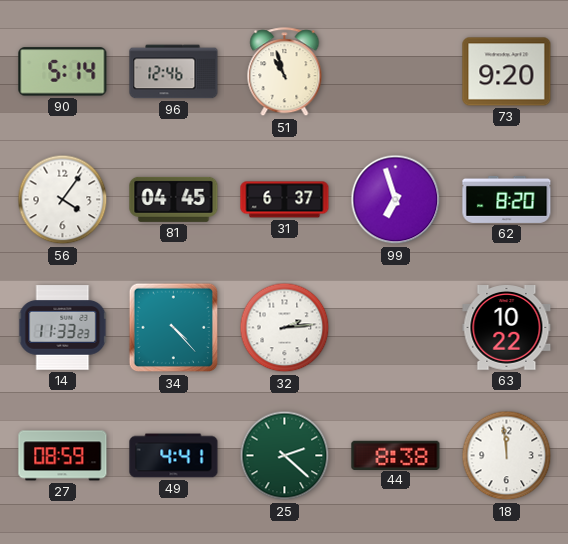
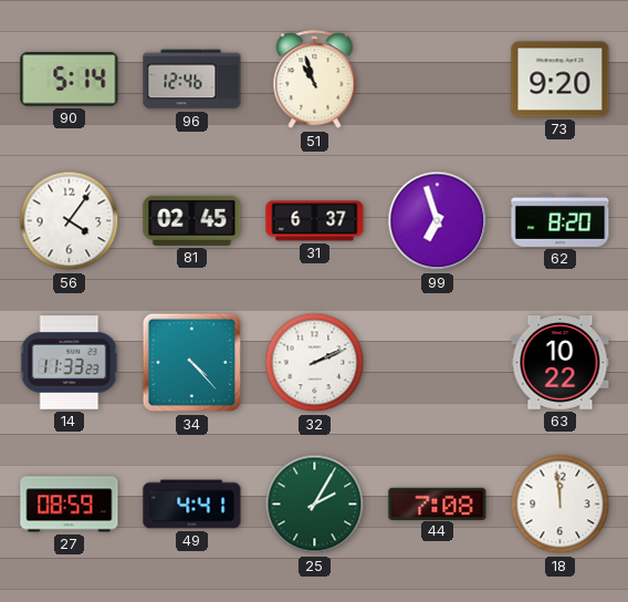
81: 04:45 -> 02:45 (192, 220)
32: 2:14 -> 2:11 (315, 363)
25: 2:22 -> 2:05 (315, 505)
44: 8:38 -> 7:08 (438, 504)
